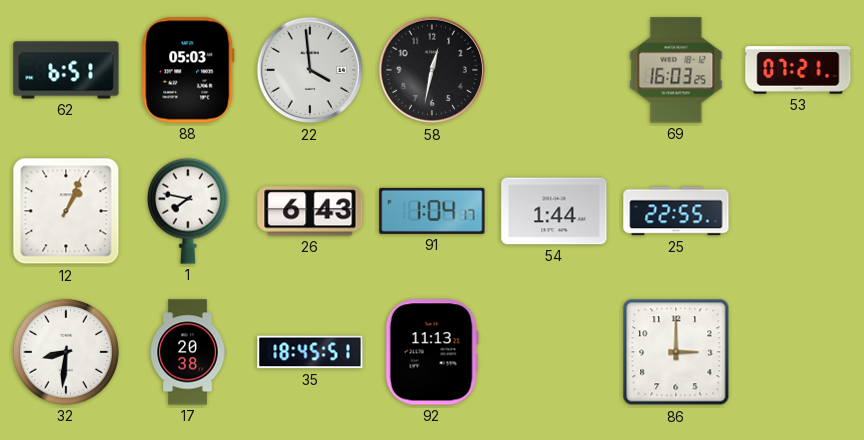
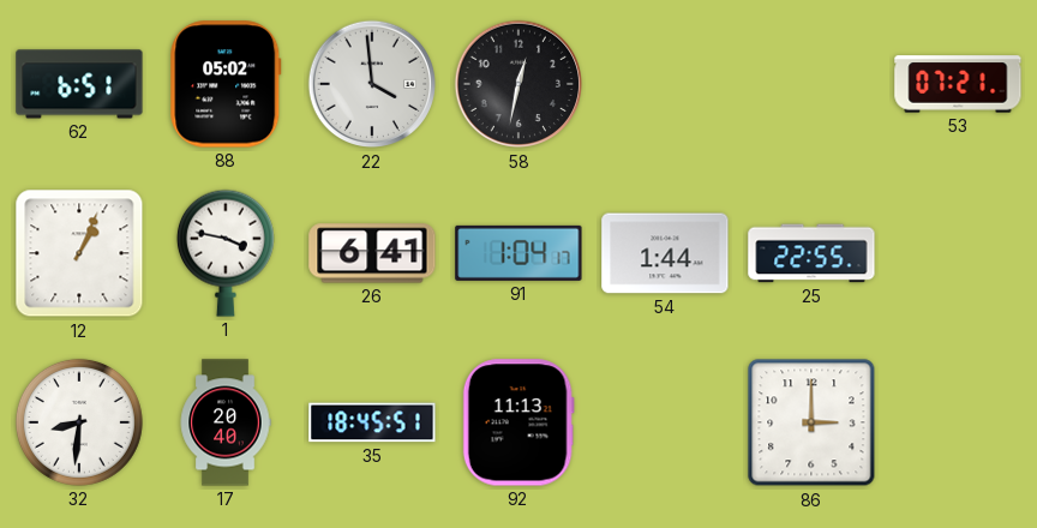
88: 05:03 -> 05:02 (226, 84)
69: 16:03 -> none (676, 70)
1: 7:47 -> 3:47 (226, 253)
26: 6:43 -> 6:41 (372, 253)
17: 20:38 -> 20:40 (226, 422)
